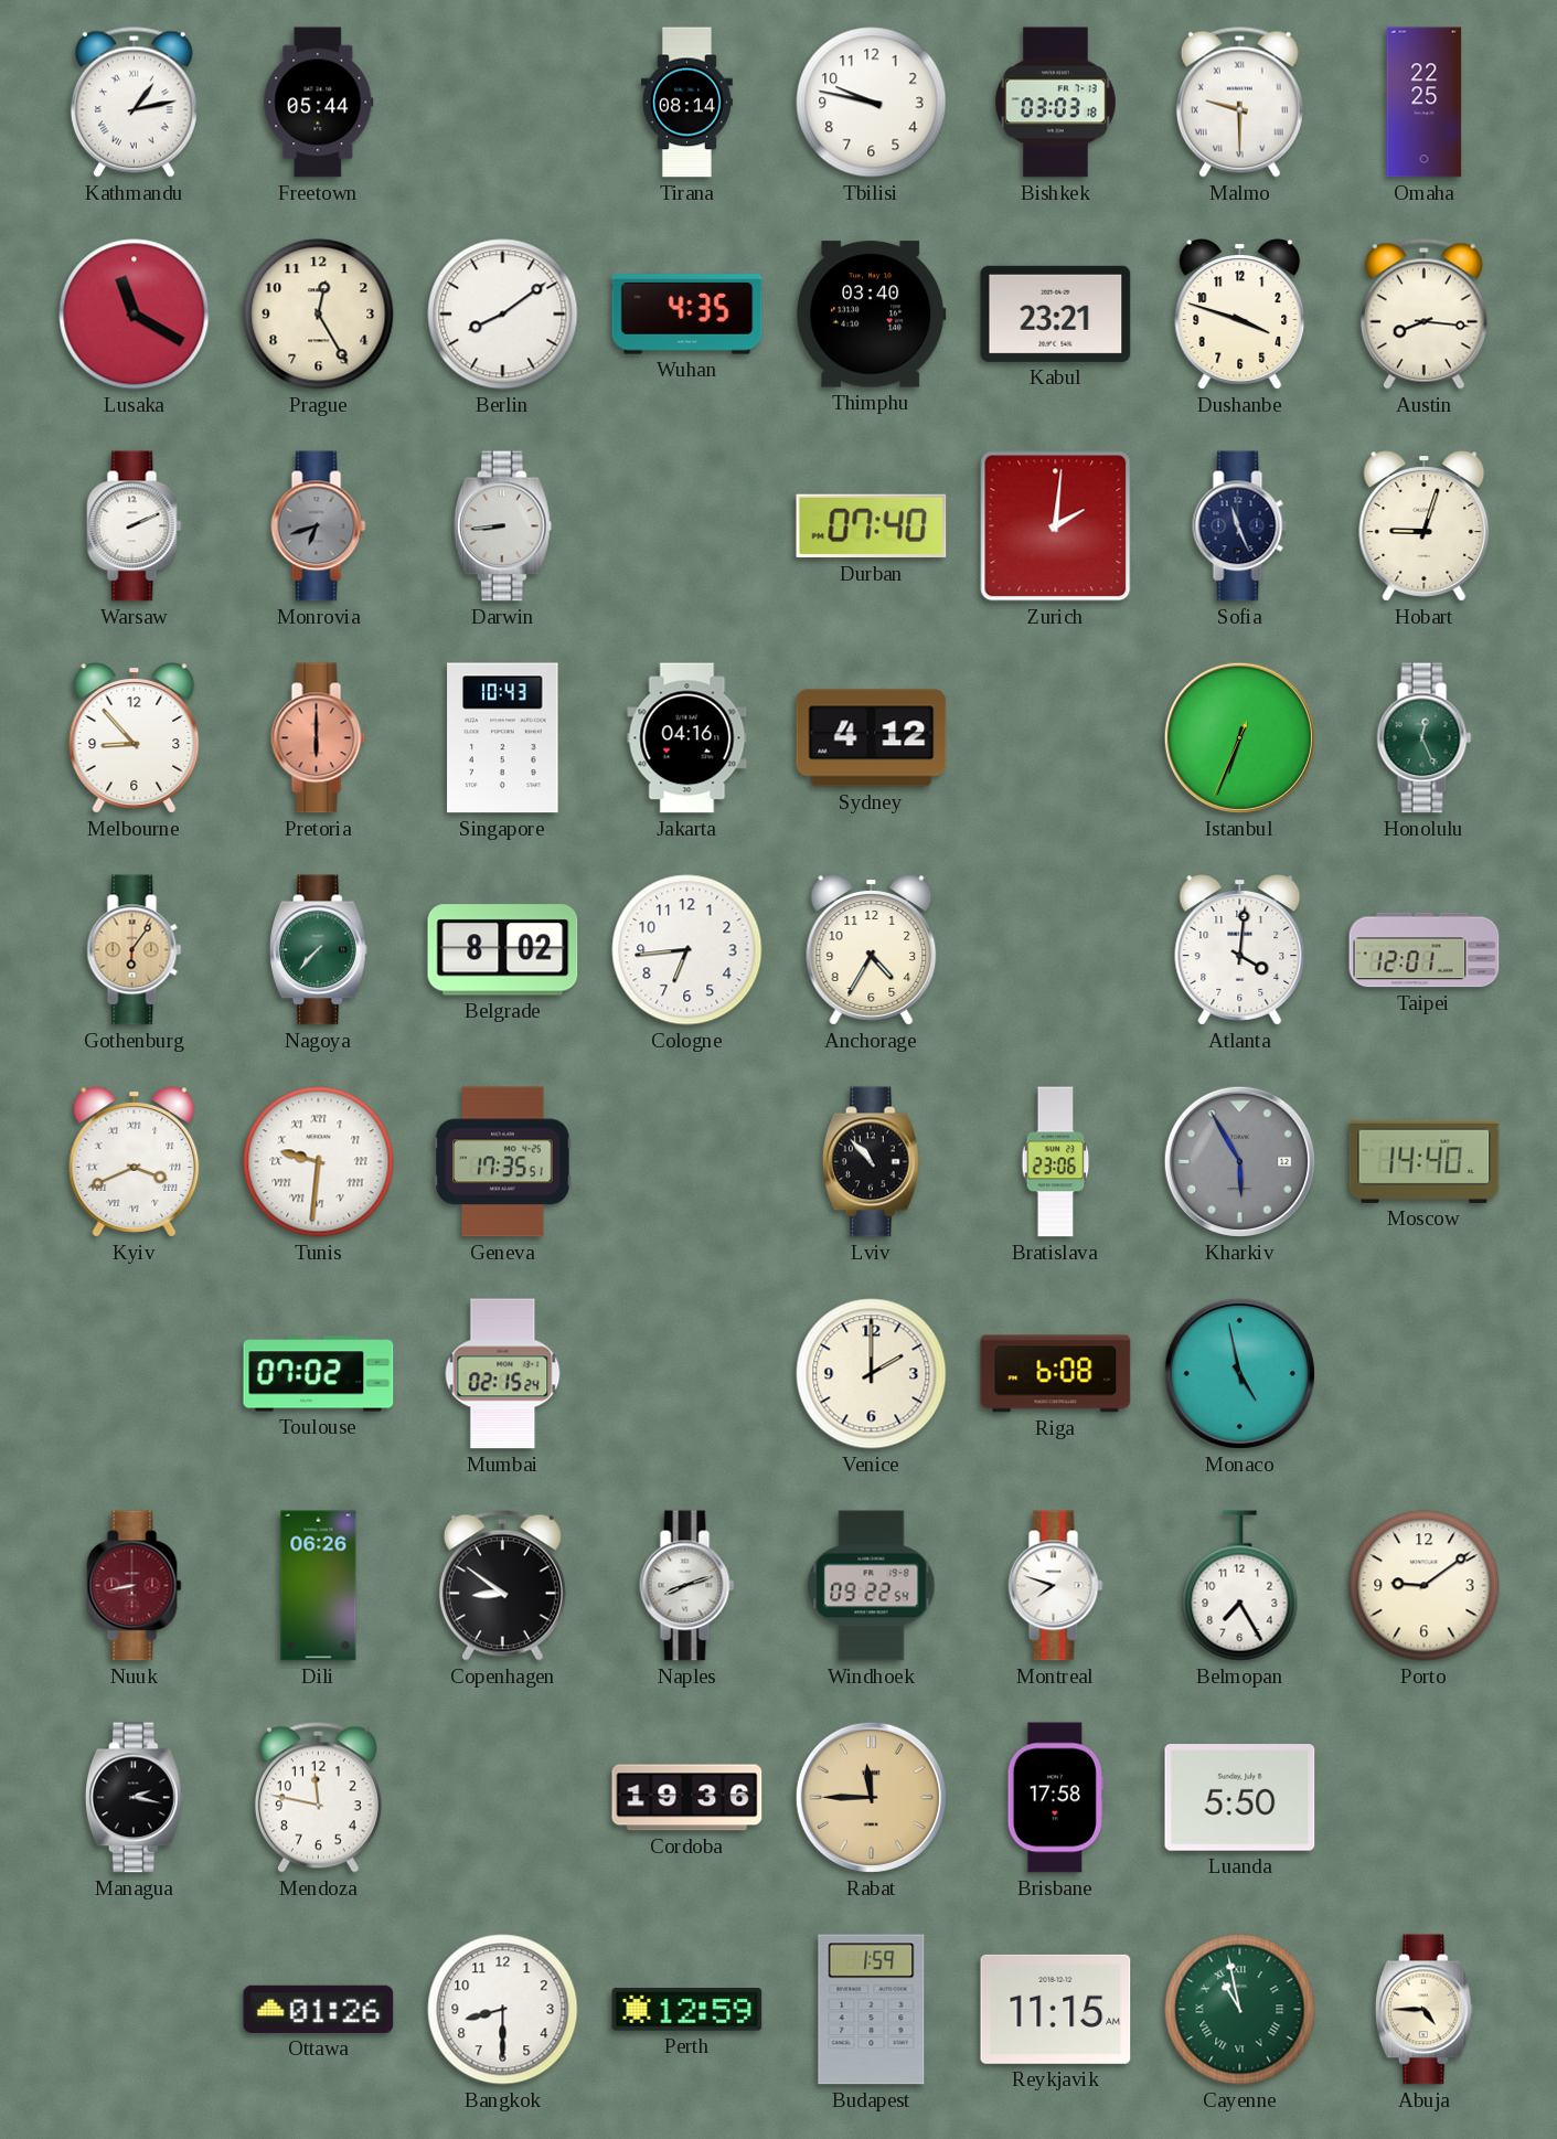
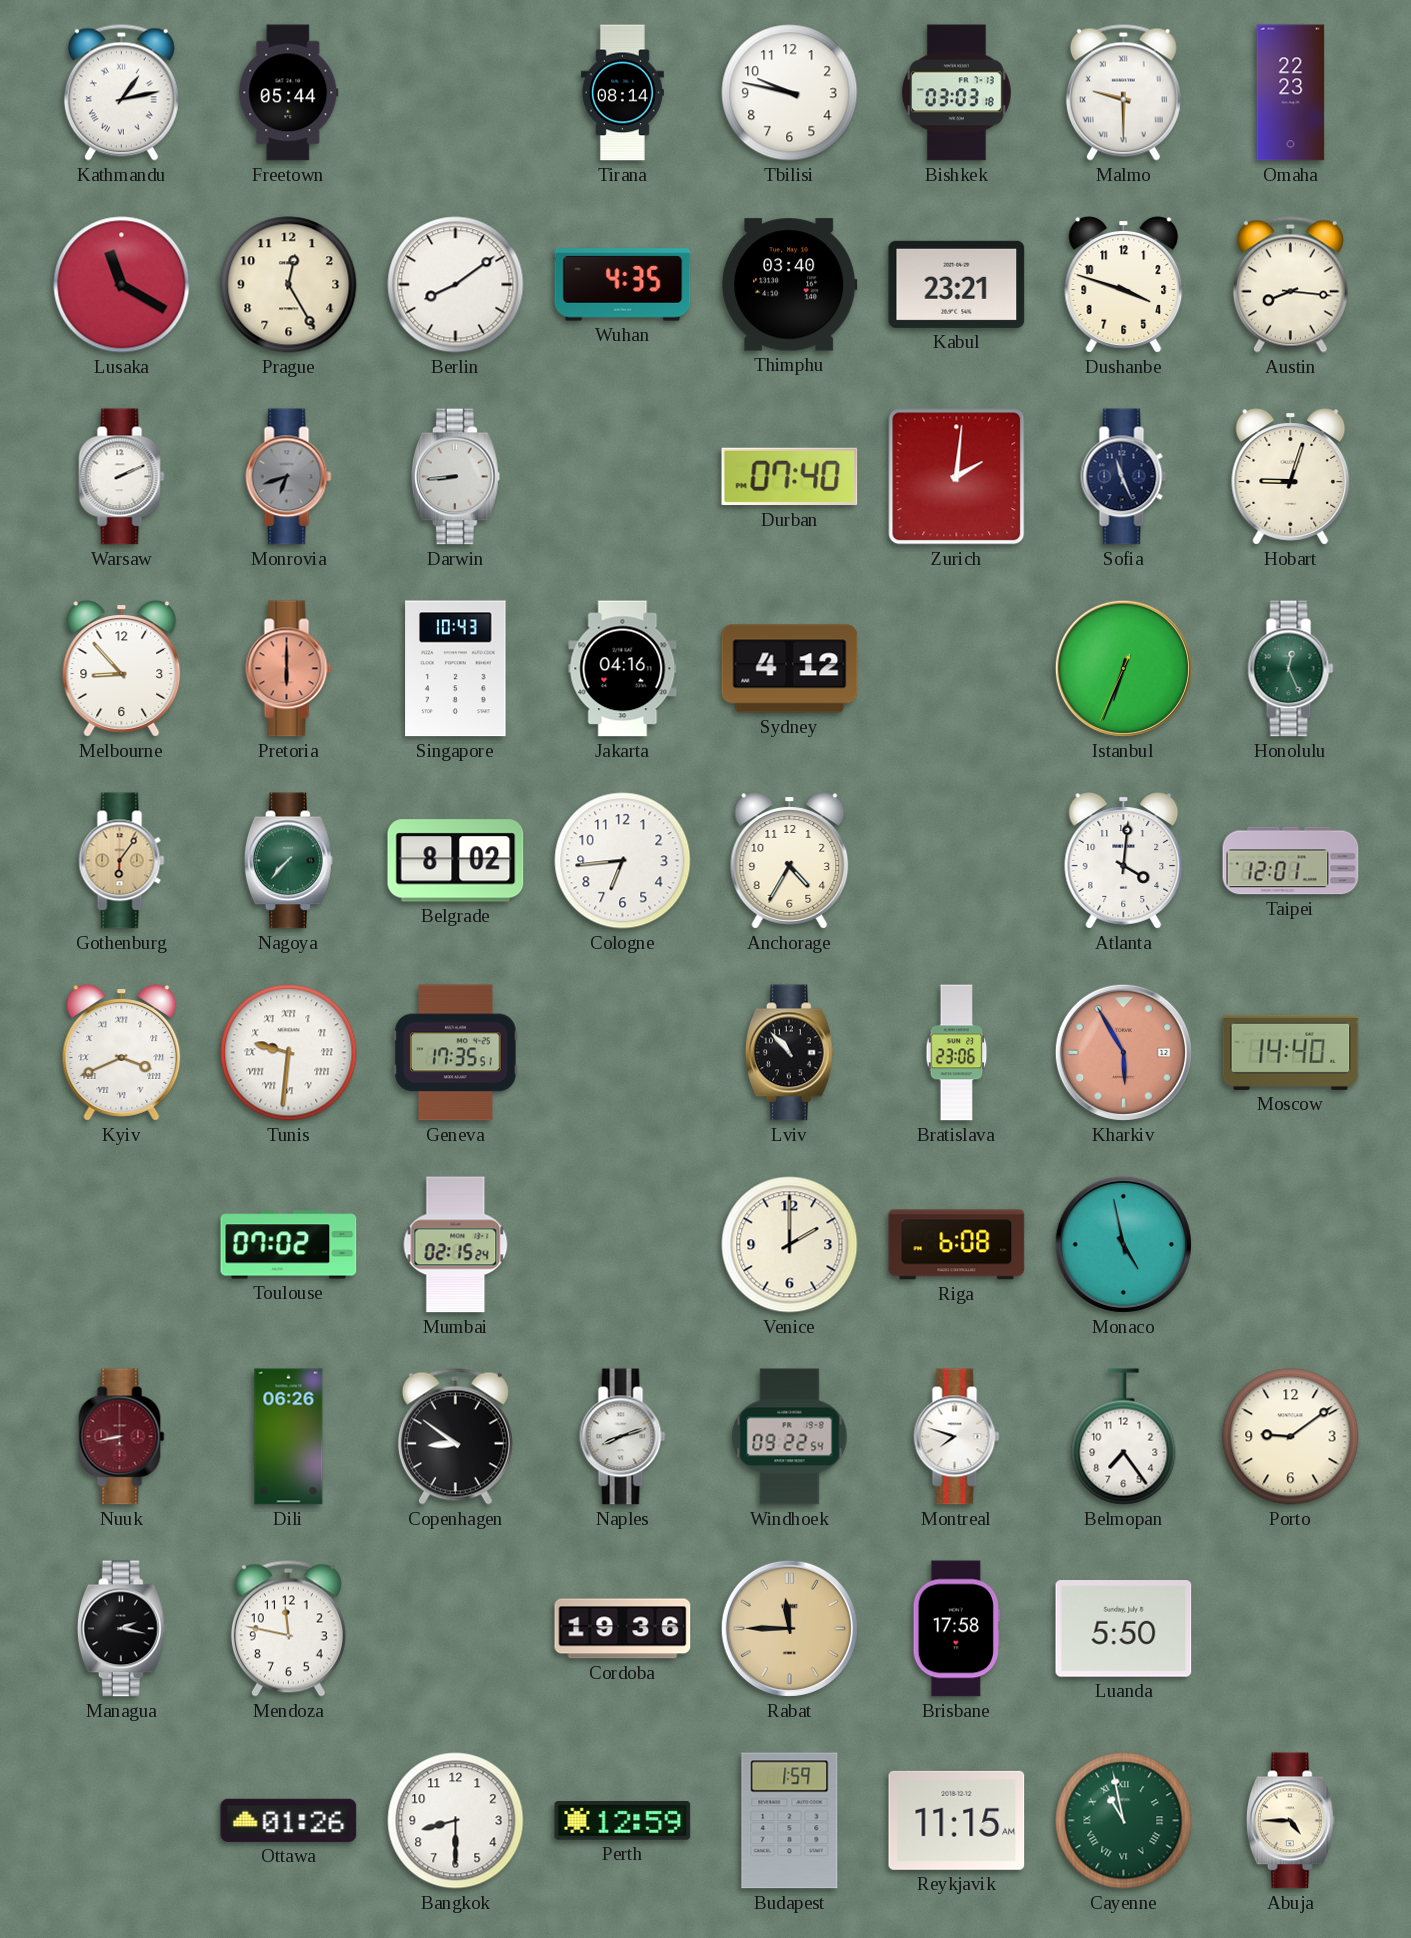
Omaha: 22:25 -> 22:23 (1291, 93)
Kharkiv dial: grey -> salmon (1123, 1052)
Belmopan: 7:25 -> 7:24 (1124, 1437)
